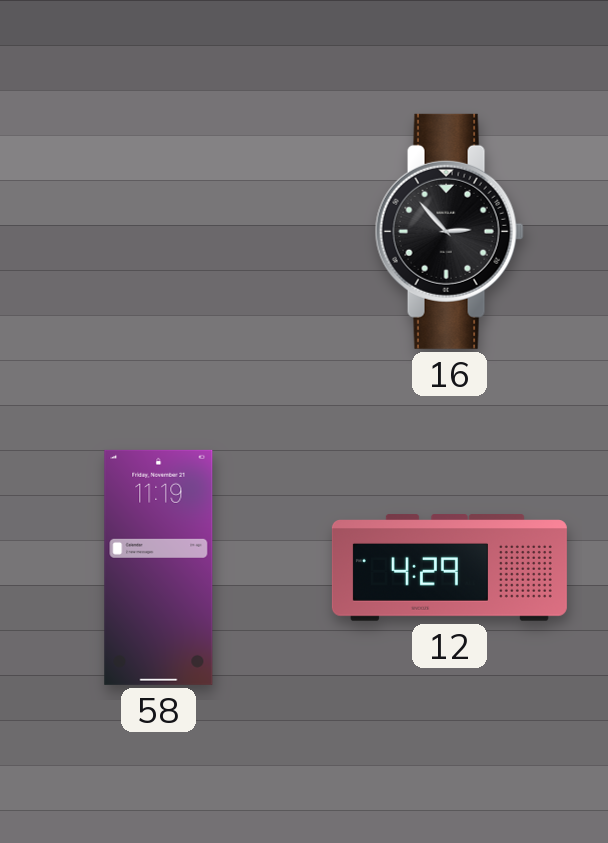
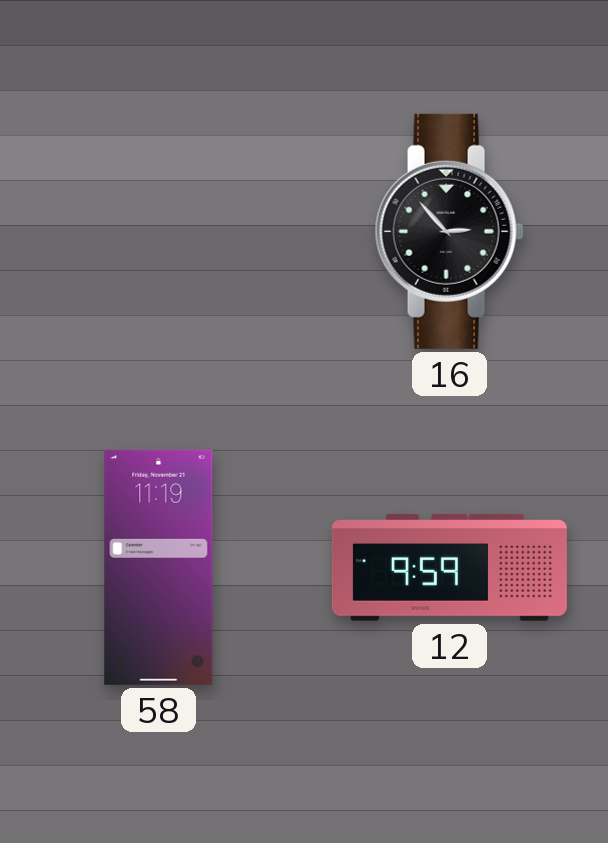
12: 4:29 -> 9:59 (449, 568)
